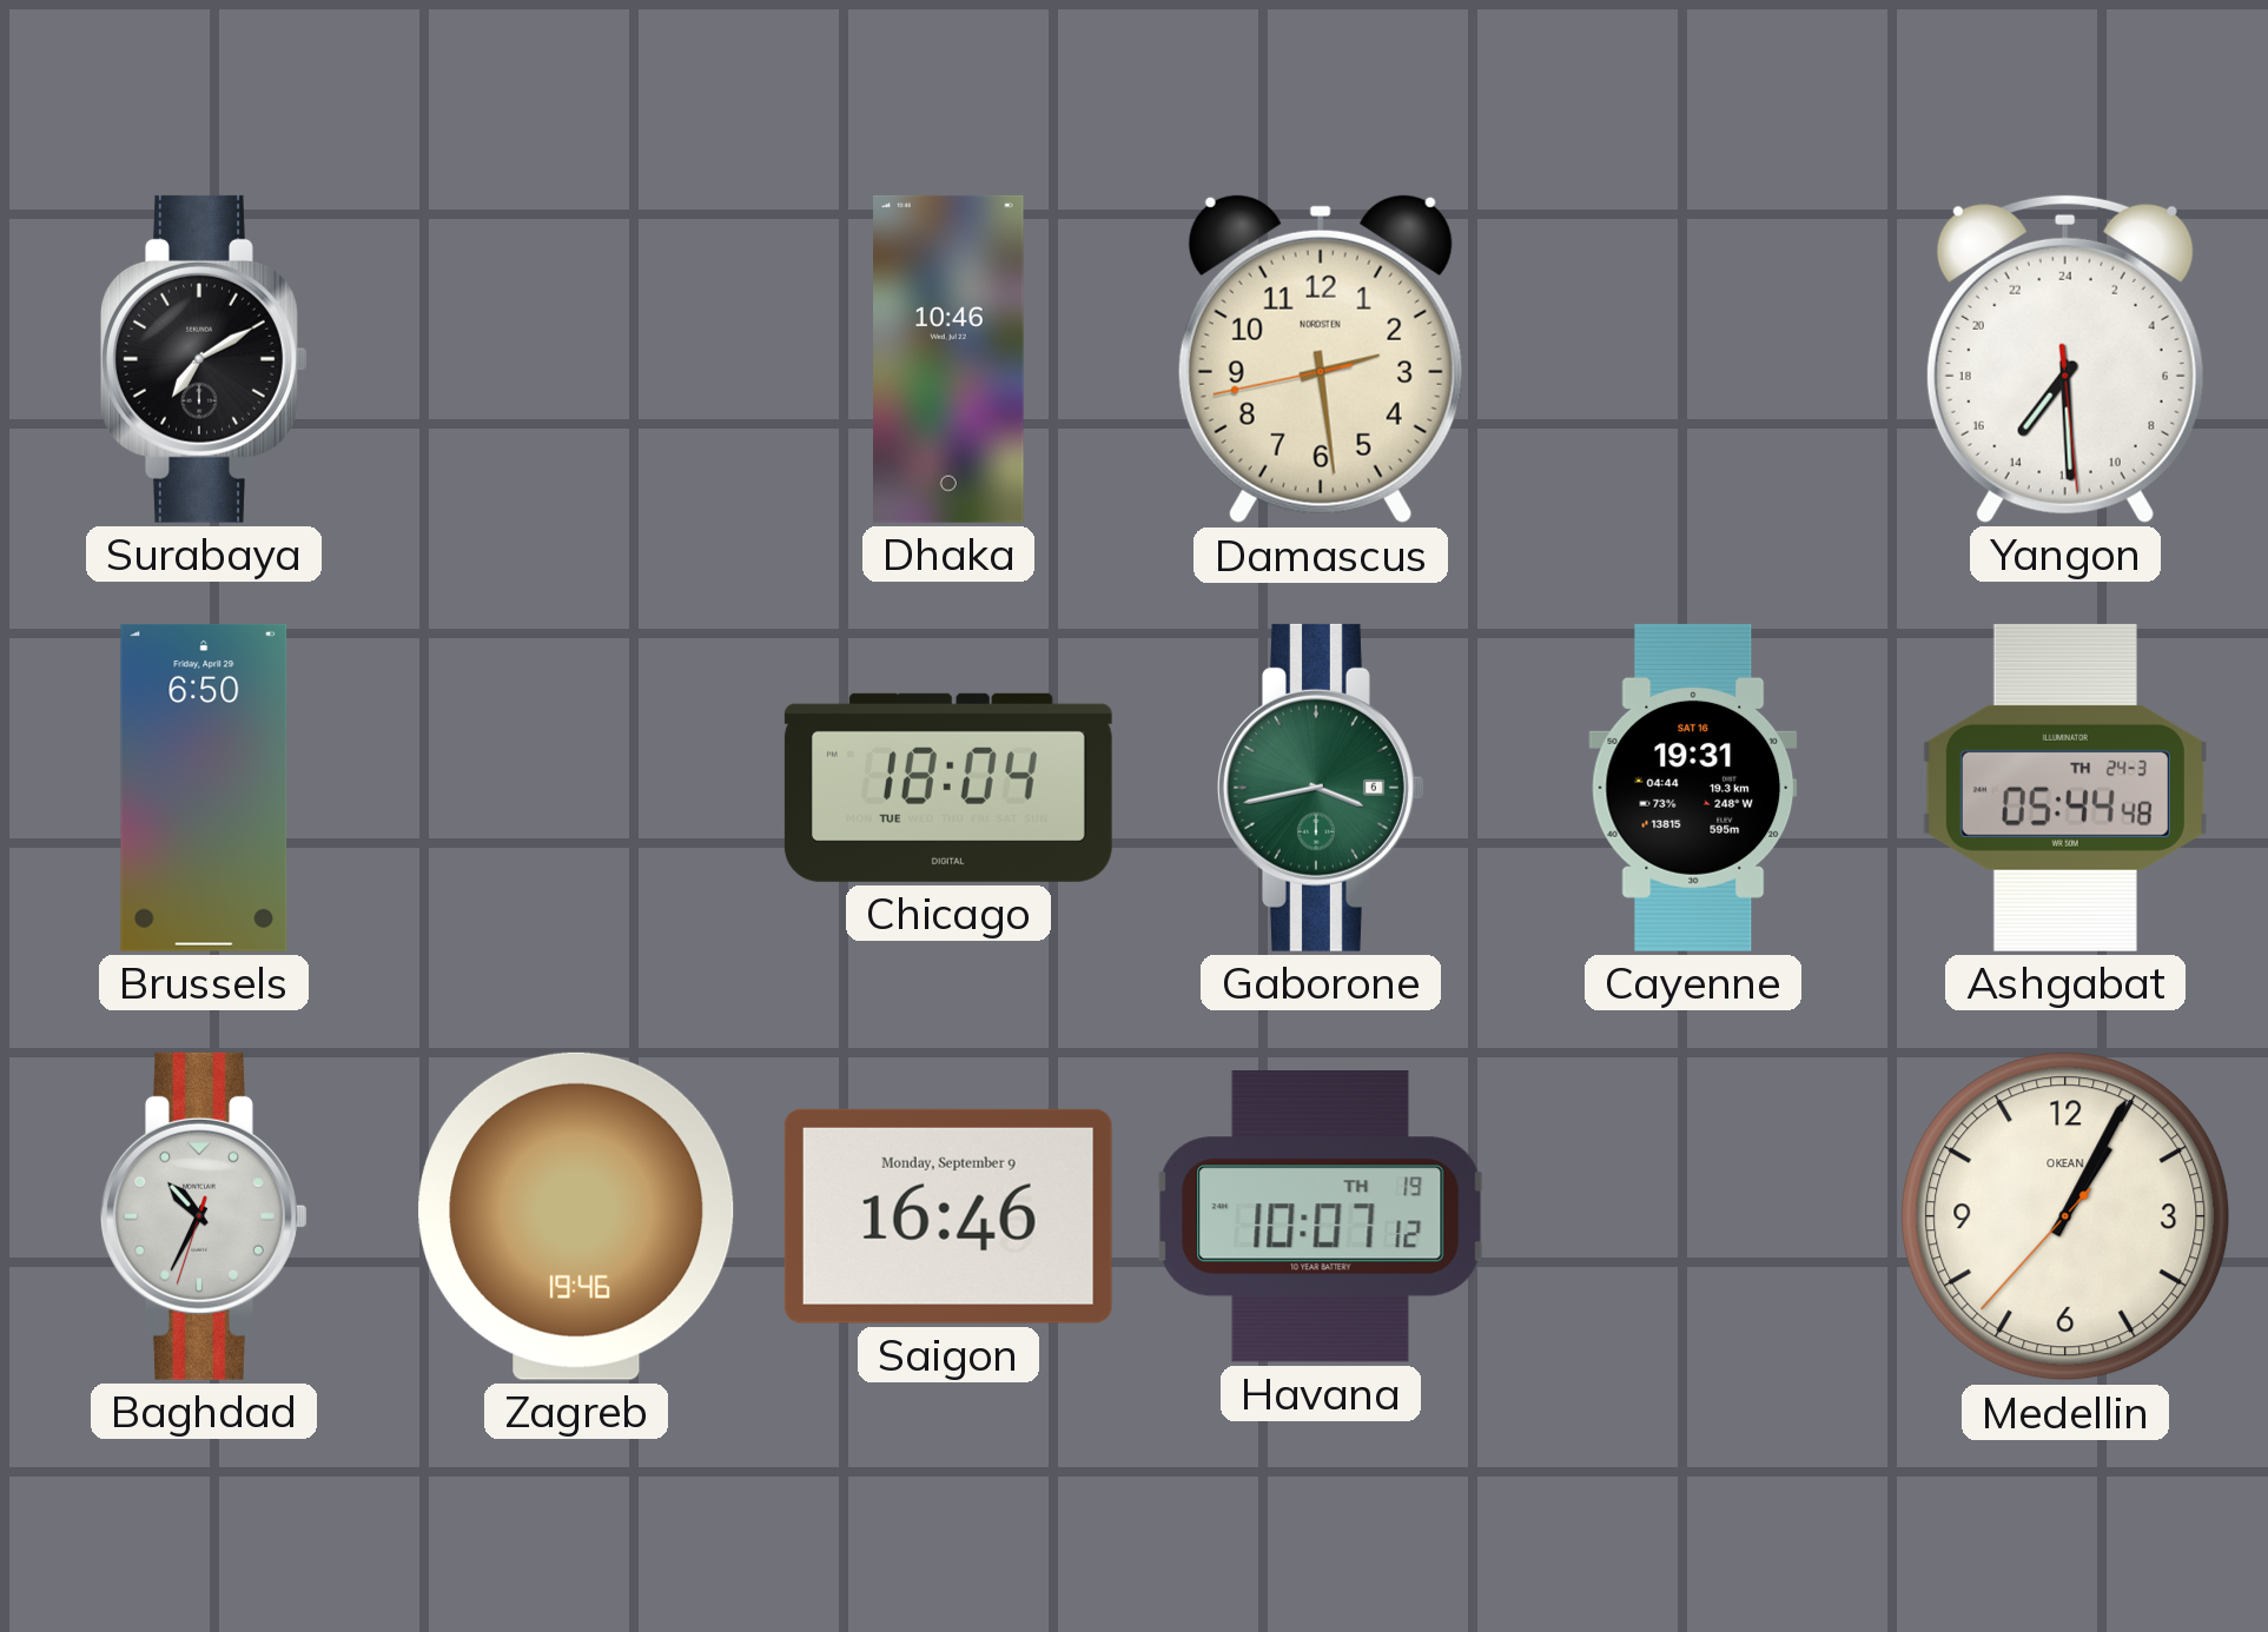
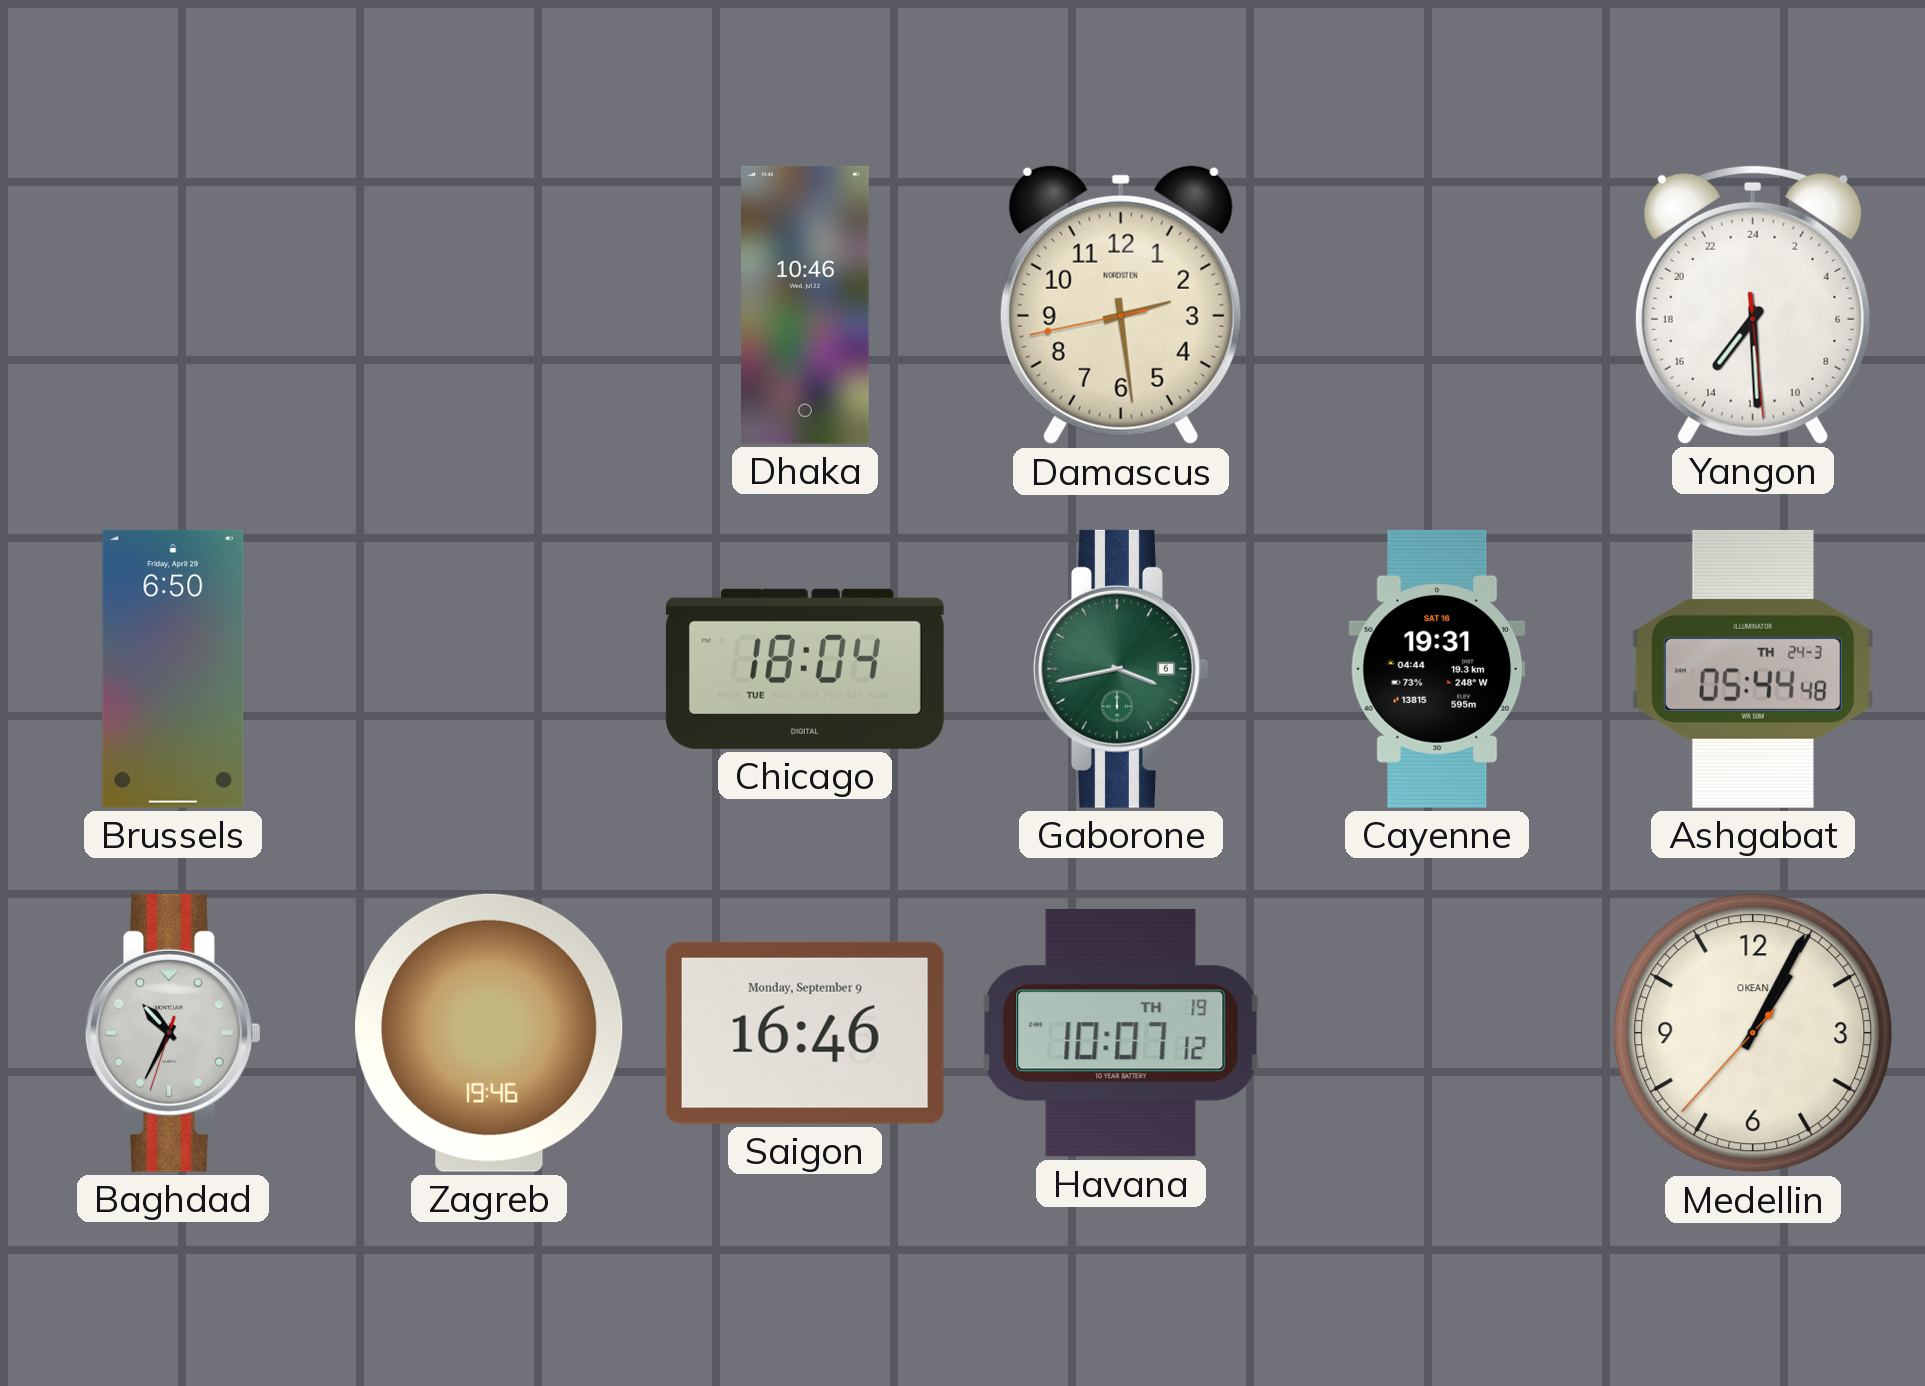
Surabaya: 7:10 -> none (205, 359)
